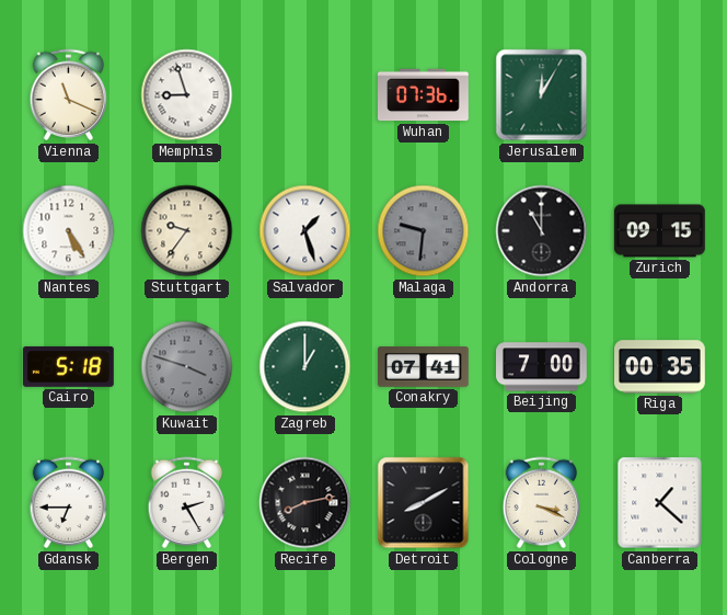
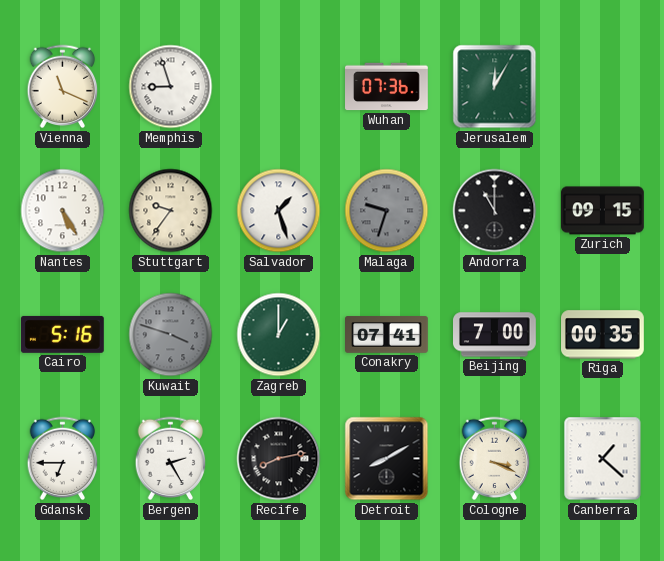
Malaga: 9:31 -> 9:33 (387, 211)
Cairo: 5:18 -> 5:16 (62, 334)
